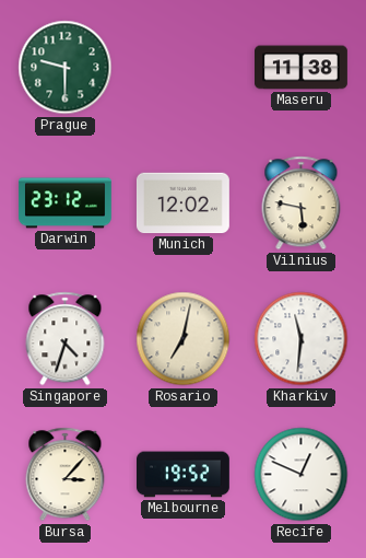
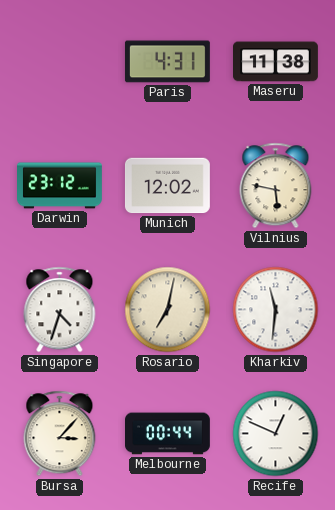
Prague: 9:30 -> none (66, 68)
Paris: none -> 4:31 (167, 62)
Melbourne: 19:52 -> 00:44 (168, 434)
